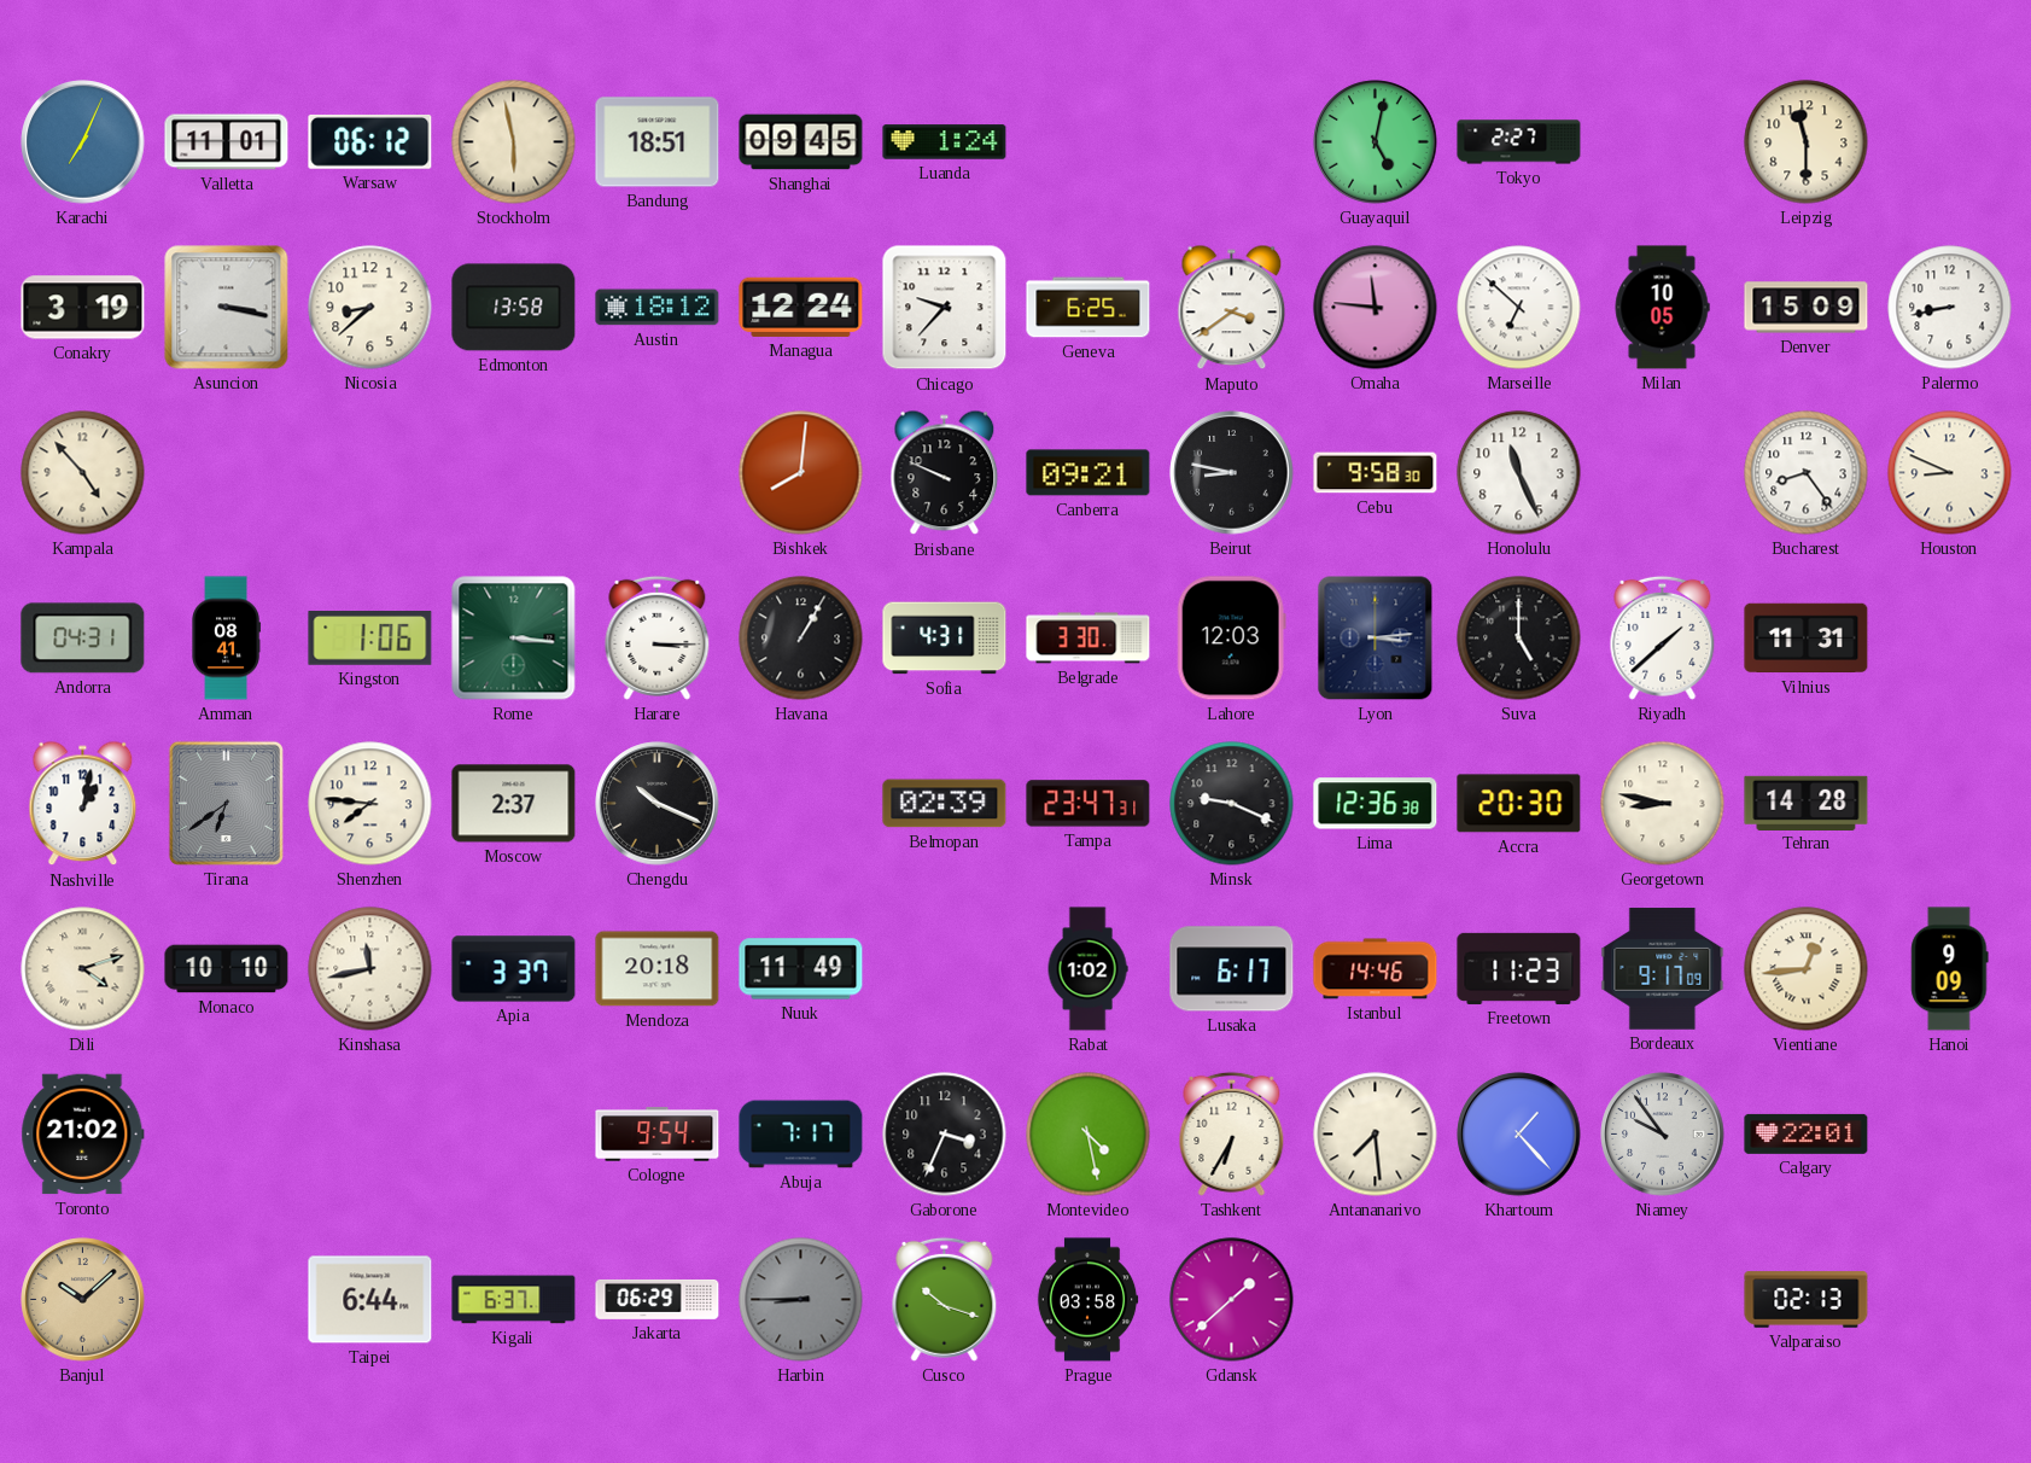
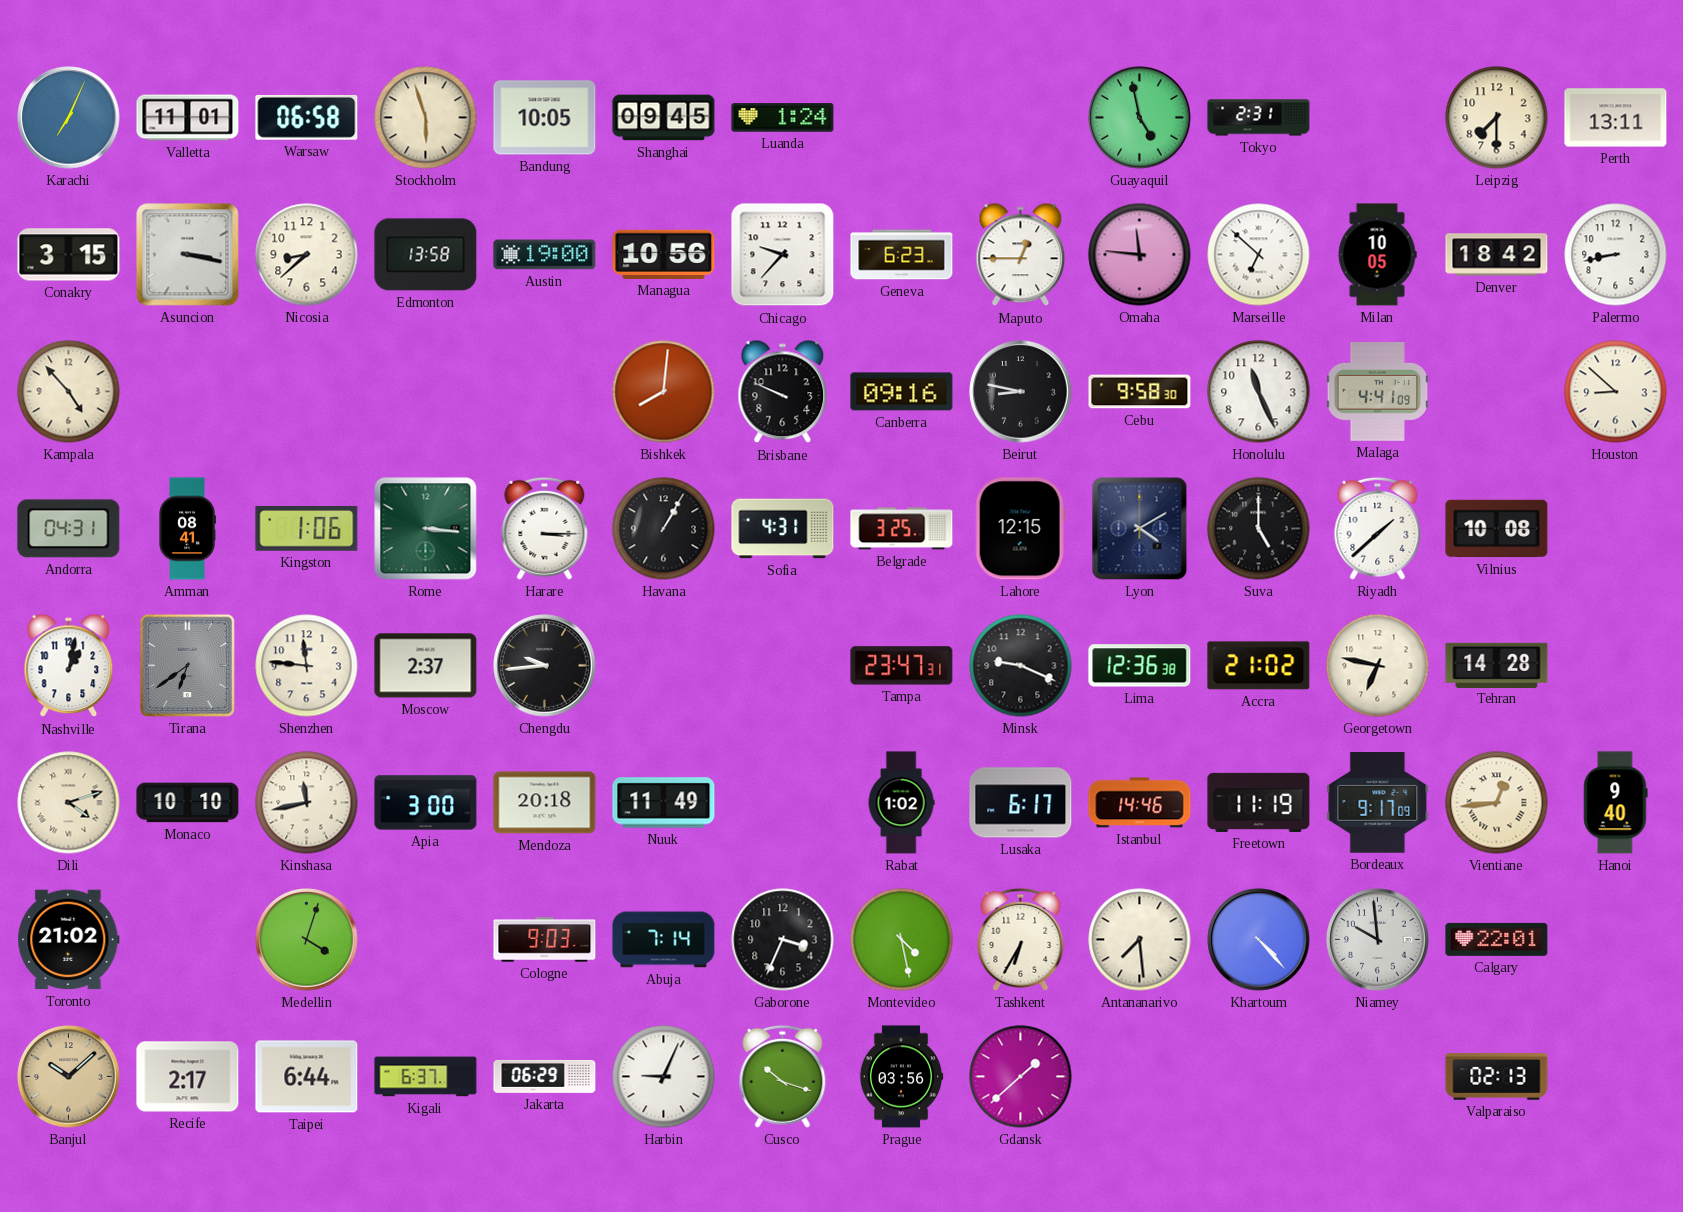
Warsaw: 06:12 -> 06:58 (307, 117)
Stockholm: 5:58 -> 5:57 (426, 118)
Bandung: 18:51 -> 10:05 (545, 118)
Guayaquil: 5:02 -> 4:58 (1140, 118)
Tokyo: 2:27 -> 2:31 (1259, 118)
Leipzig: 11:30 -> 7:30 (1497, 118)
Perth: none -> 13:11 (1616, 118)
Conakry: 3:19 -> 3:15 (69, 255)
Austin: 18:12 -> 19:00 (545, 255)
Managua: 12:24 -> 10:56 (664, 254)
Geneva: 6:25 -> 6:23 (902, 255)
Maputo: 3:39 -> 12:45 (1021, 255)
Denver: 15:09 -> 18:42 (1497, 255)
Canberra: 09:21 -> 09:16 (902, 392)
Malaga: none -> 4:41 (1378, 392)
Bucharest: 8:24 -> none (1807, 473)
Houston: 8:49 -> 8:52 (1616, 392)
Belgrade: 3:30 -> 3:25 (902, 529)
Lahore: 12:03 -> 12:15 (1020, 529)
Lyon: 3:14 -> 4:10 (1140, 529)
Vilnius: 11:31 -> 10:08 (1497, 529)
Shenzhen: 7:46 -> 11:46 (307, 666)
Chengdu: 10:19 -> 9:44 (545, 666)
Belmopan: 02:39 -> none (945, 804)
Accra: 20:30 -> 21:02 (1259, 666)
Georgetown: 8:47 -> 6:47 (1378, 666)
Apia: 3:37 -> 3:00 (426, 803)
Freetown: 11:23 -> 11:19 (1259, 802)
Hanoi: 9:09 -> 9:40 (1616, 803)
Medellin: none -> 4:03 (307, 940)
Cologne: 9:54 -> 9:03 (545, 940)
Abuja: 7:17 -> 7:14 (664, 940)
Khartoum: 1:23 -> 4:23 (1259, 940)
Niamey: 9:54 -> 9:59 (1378, 940)
Recife: none -> 2:17 (188, 1077)
Harbin: 8:45 -> 9:04 (664, 1077)
Harbin dial: grey -> white (664, 1077)
Prague: 03:58 -> 03:56 (901, 1077)
